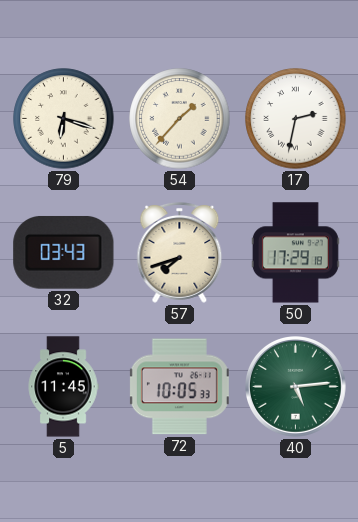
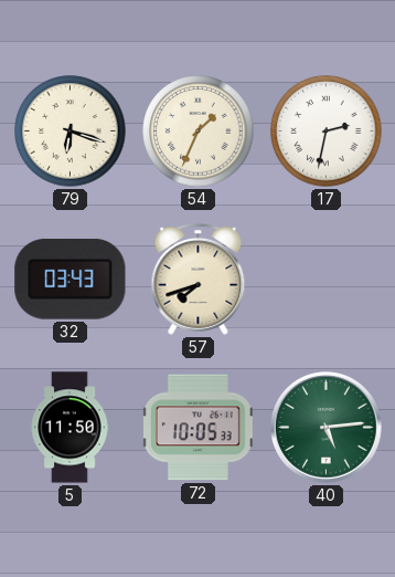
54: 1:37 -> 1:34 (199, 132)
50: 17:29 -> none (295, 253)
5: 11:45 -> 11:50 (70, 428)
